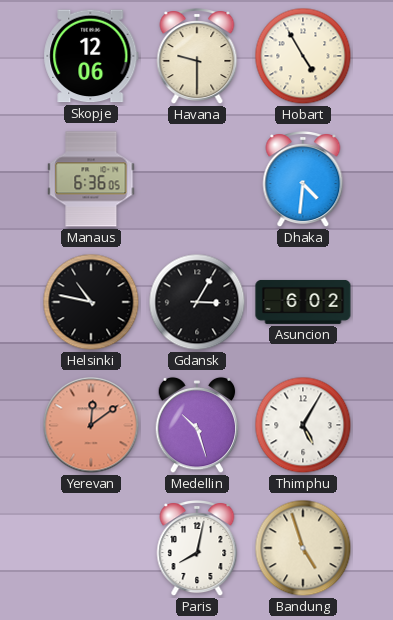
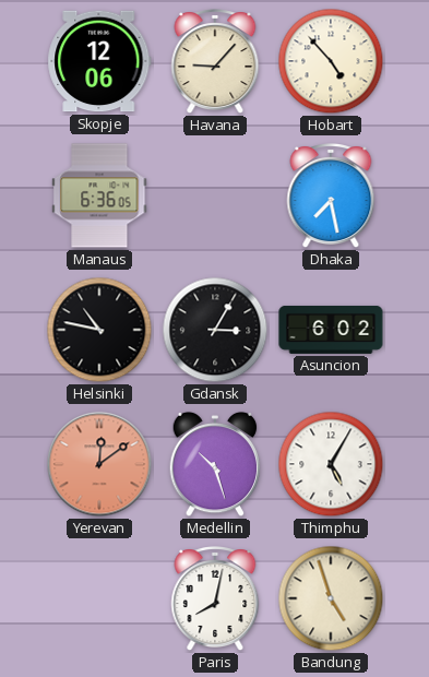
Havana: 9:30 -> 9:07 (215, 62)
Hobart: 4:55 -> 4:53 (331, 61)
Dhaka: 4:31 -> 7:28 (331, 197)
